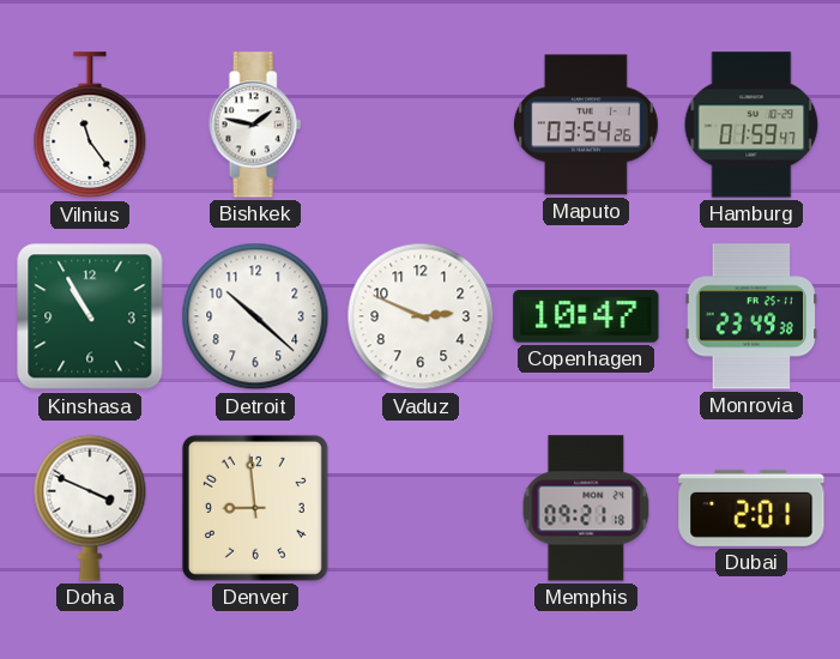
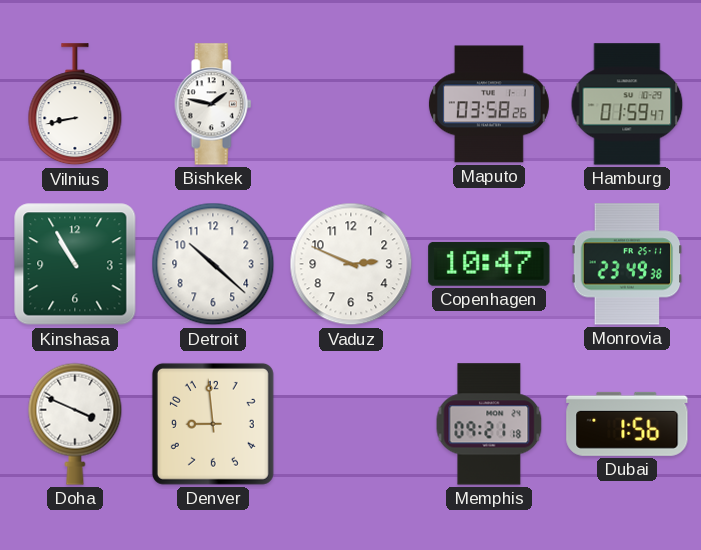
Vilnius: 11:24 -> 8:43 (75, 105)
Maputo: 03:54 -> 03:58 (489, 104)
Dubai: 2:01 -> 1:56 (627, 424)
